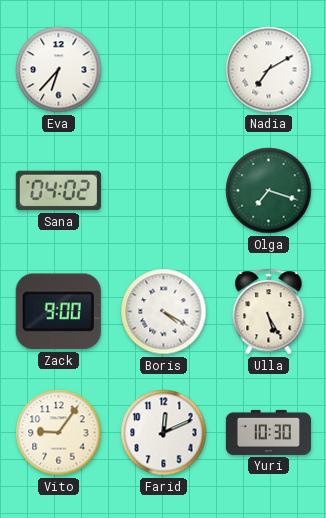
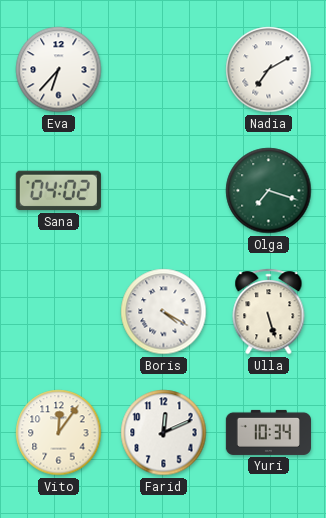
Zack: 9:00 -> none (58, 312)
Ulla: 5:25 -> 5:27 (269, 312)
Vito: 9:06 -> 12:06 (59, 433)
Yuri: 10:30 -> 10:34 (268, 432)
